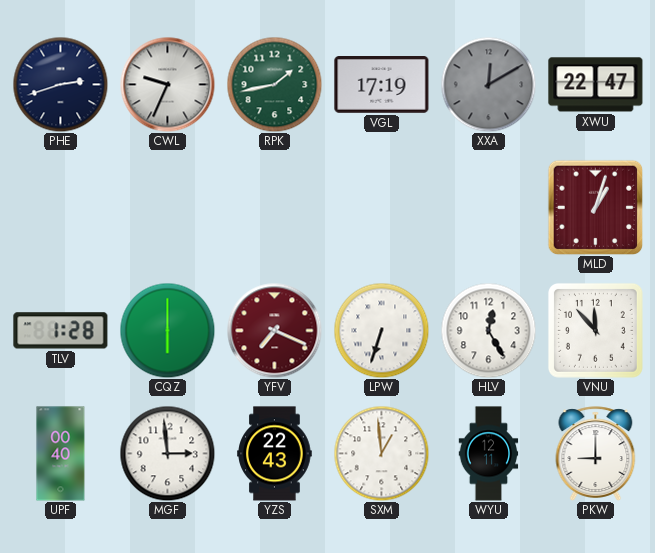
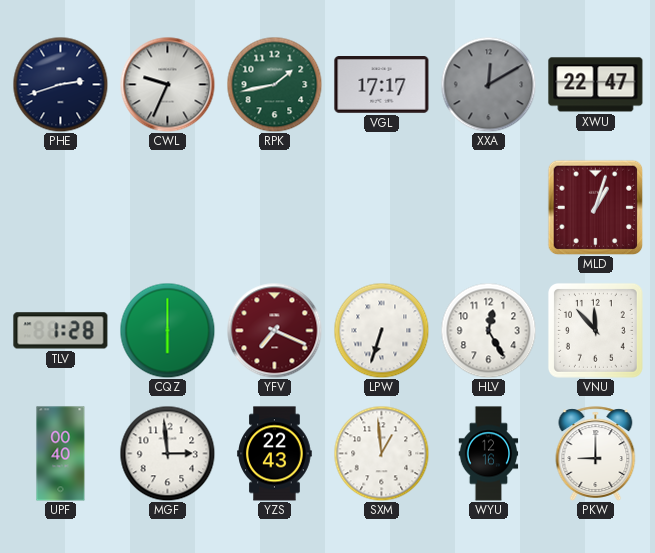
VGL: 17:19 -> 17:17 (382, 85)
WYU: 12:11 -> 12:16 (489, 454)
